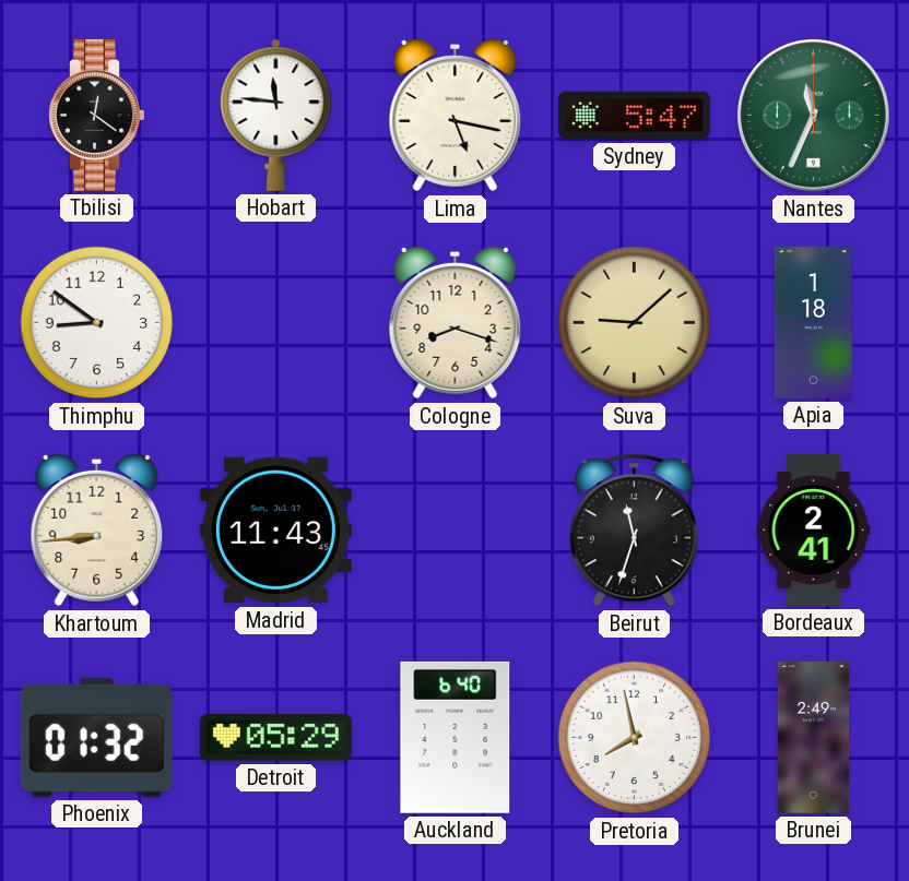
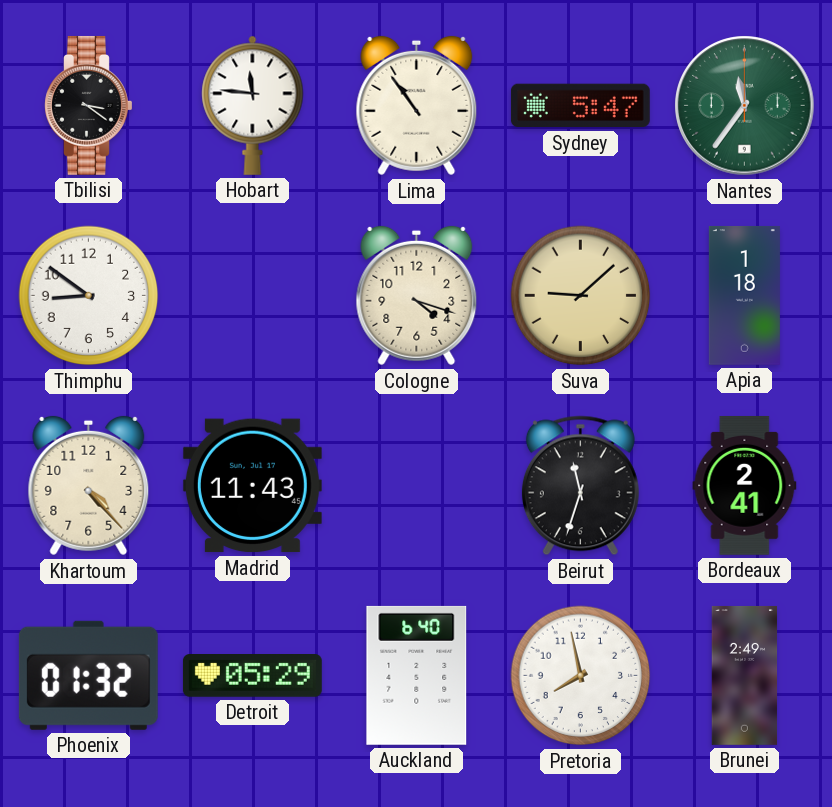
Tbilisi: 12:21 -> 3:21 (89, 105)
Lima: 5:17 -> 10:54 (417, 106)
Nantes: 11:34 -> 11:36 (745, 106)
Cologne: 8:18 -> 4:18 (417, 296)
Khartoum: 8:44 -> 4:23 (89, 486)
